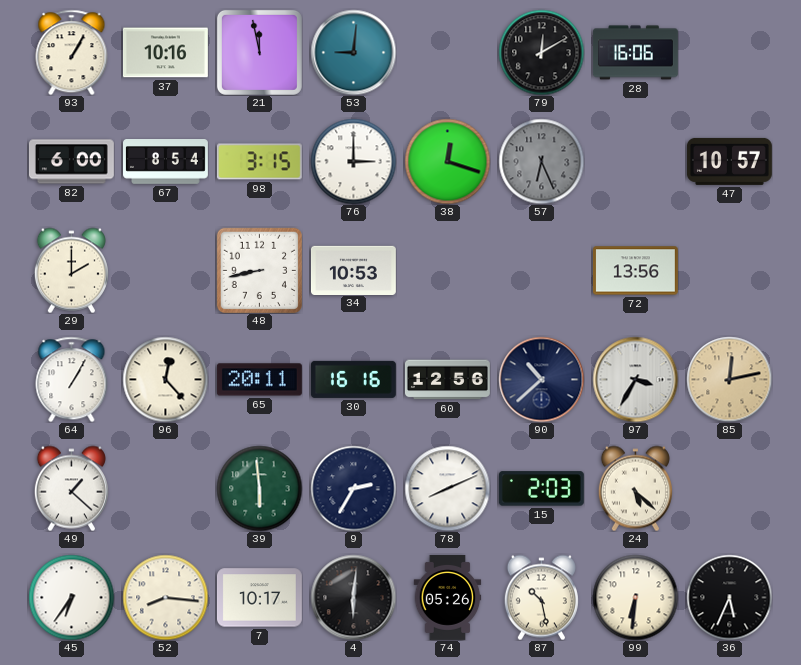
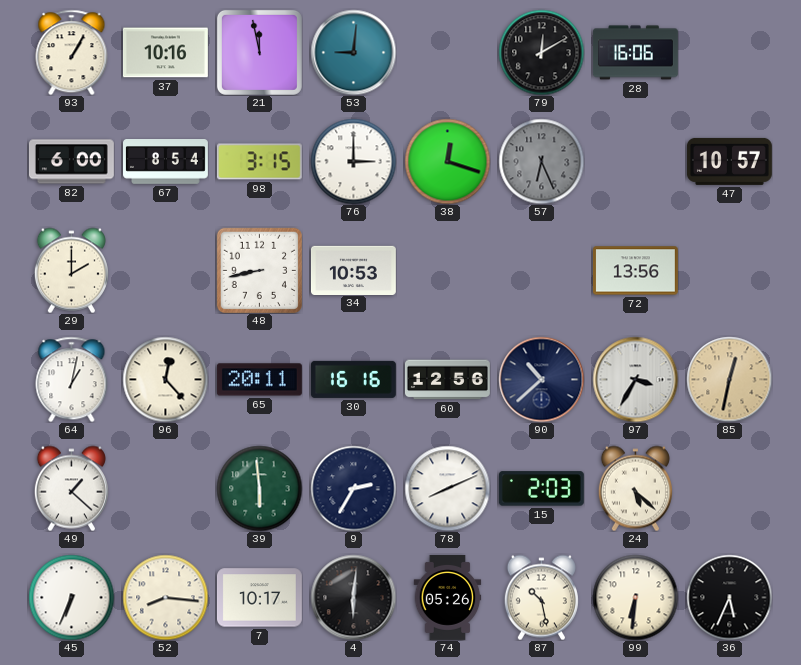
64: 1:05 -> 1:02 (72, 379)
85: 12:13 -> 12:32 (729, 379)
45: 6:36 -> 6:34 (71, 597)
